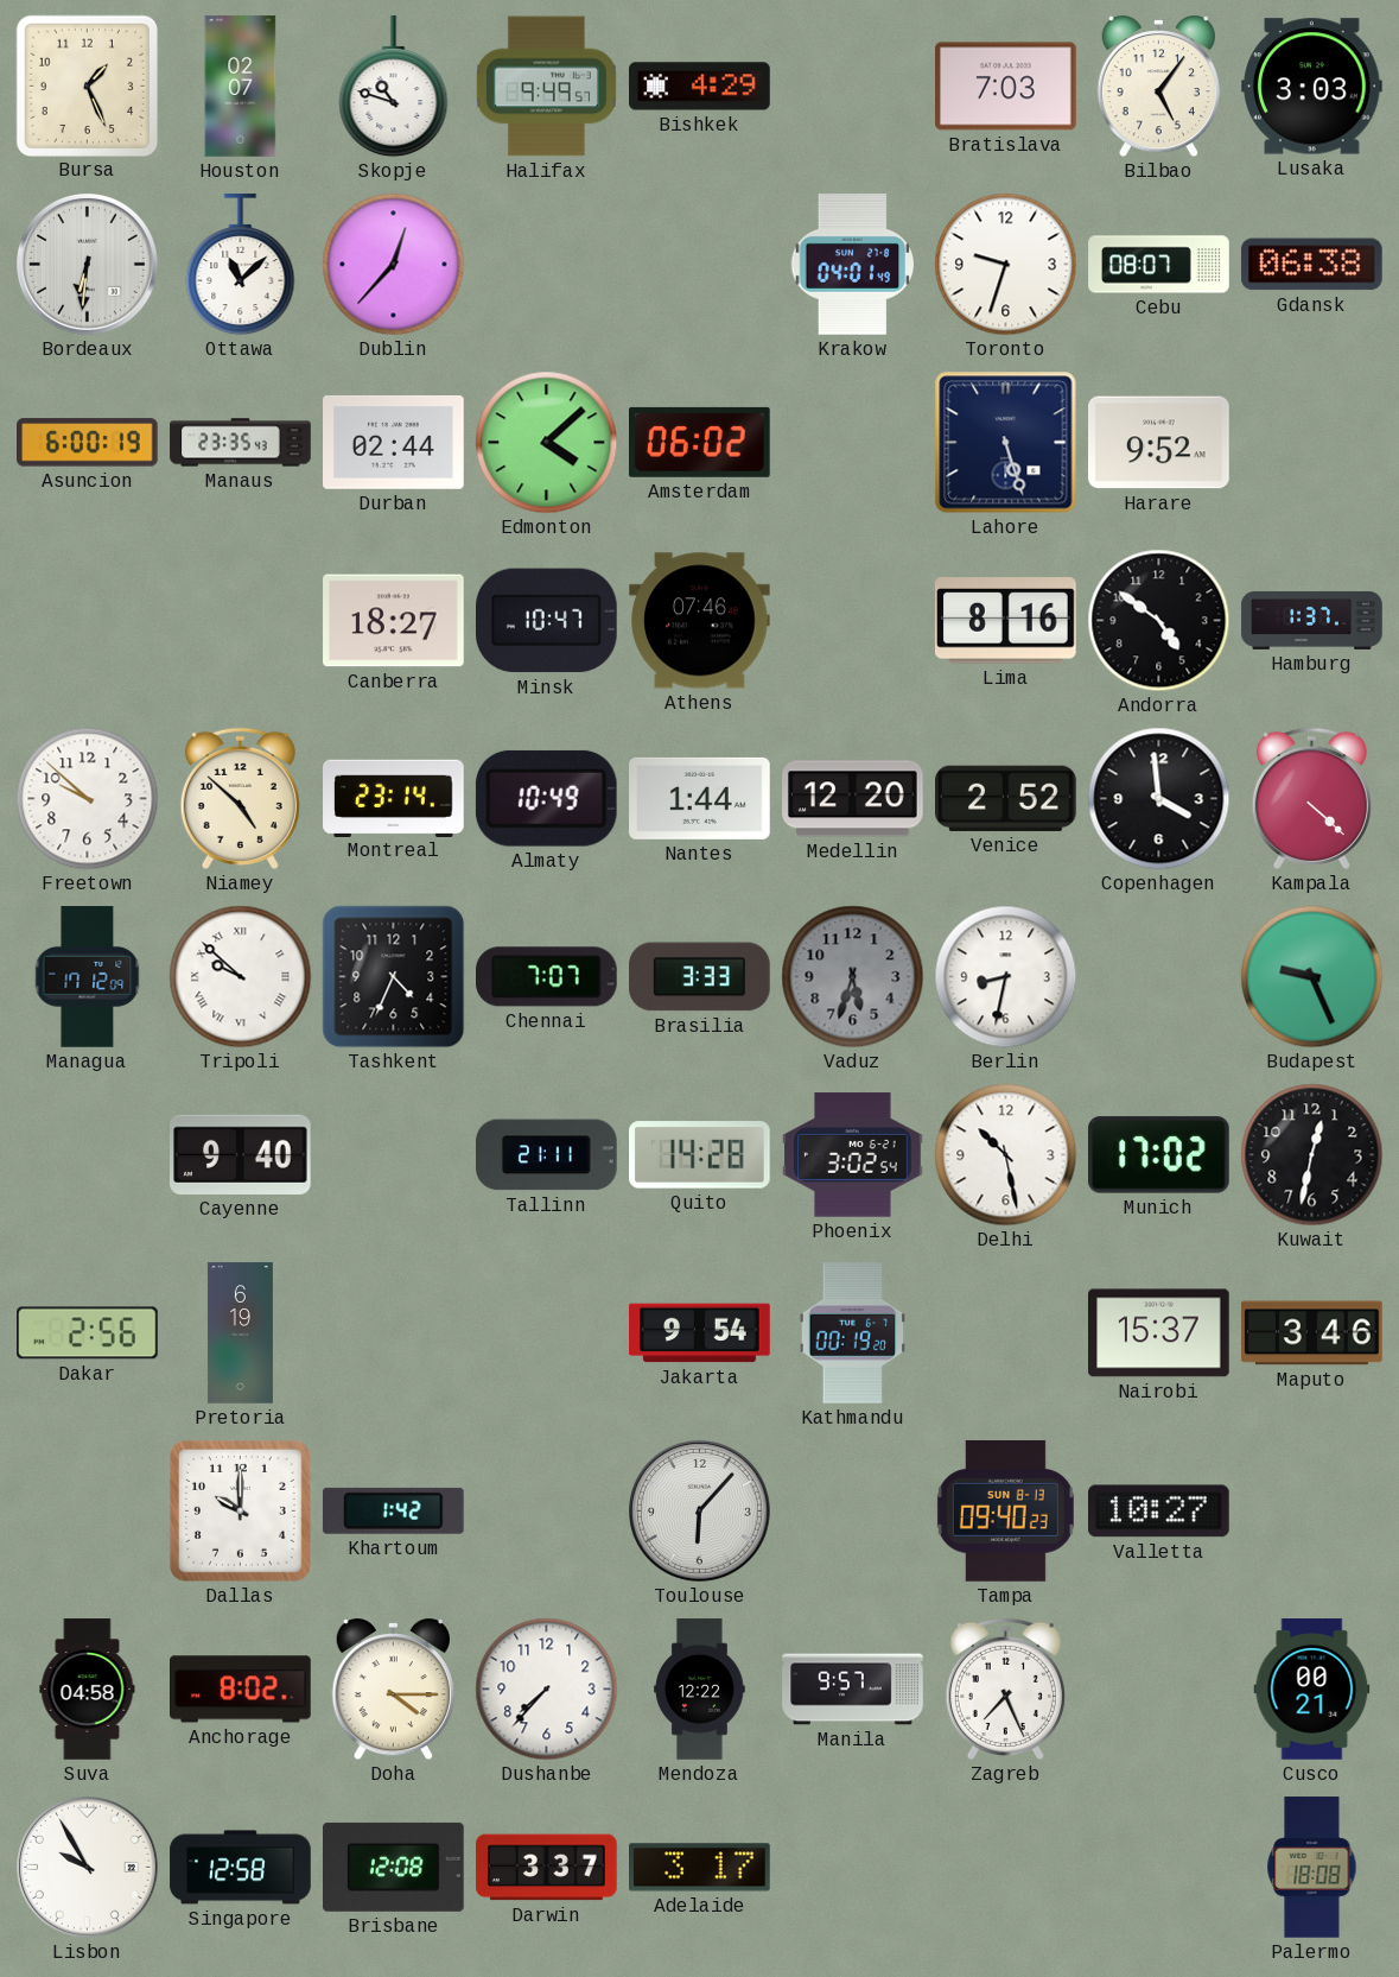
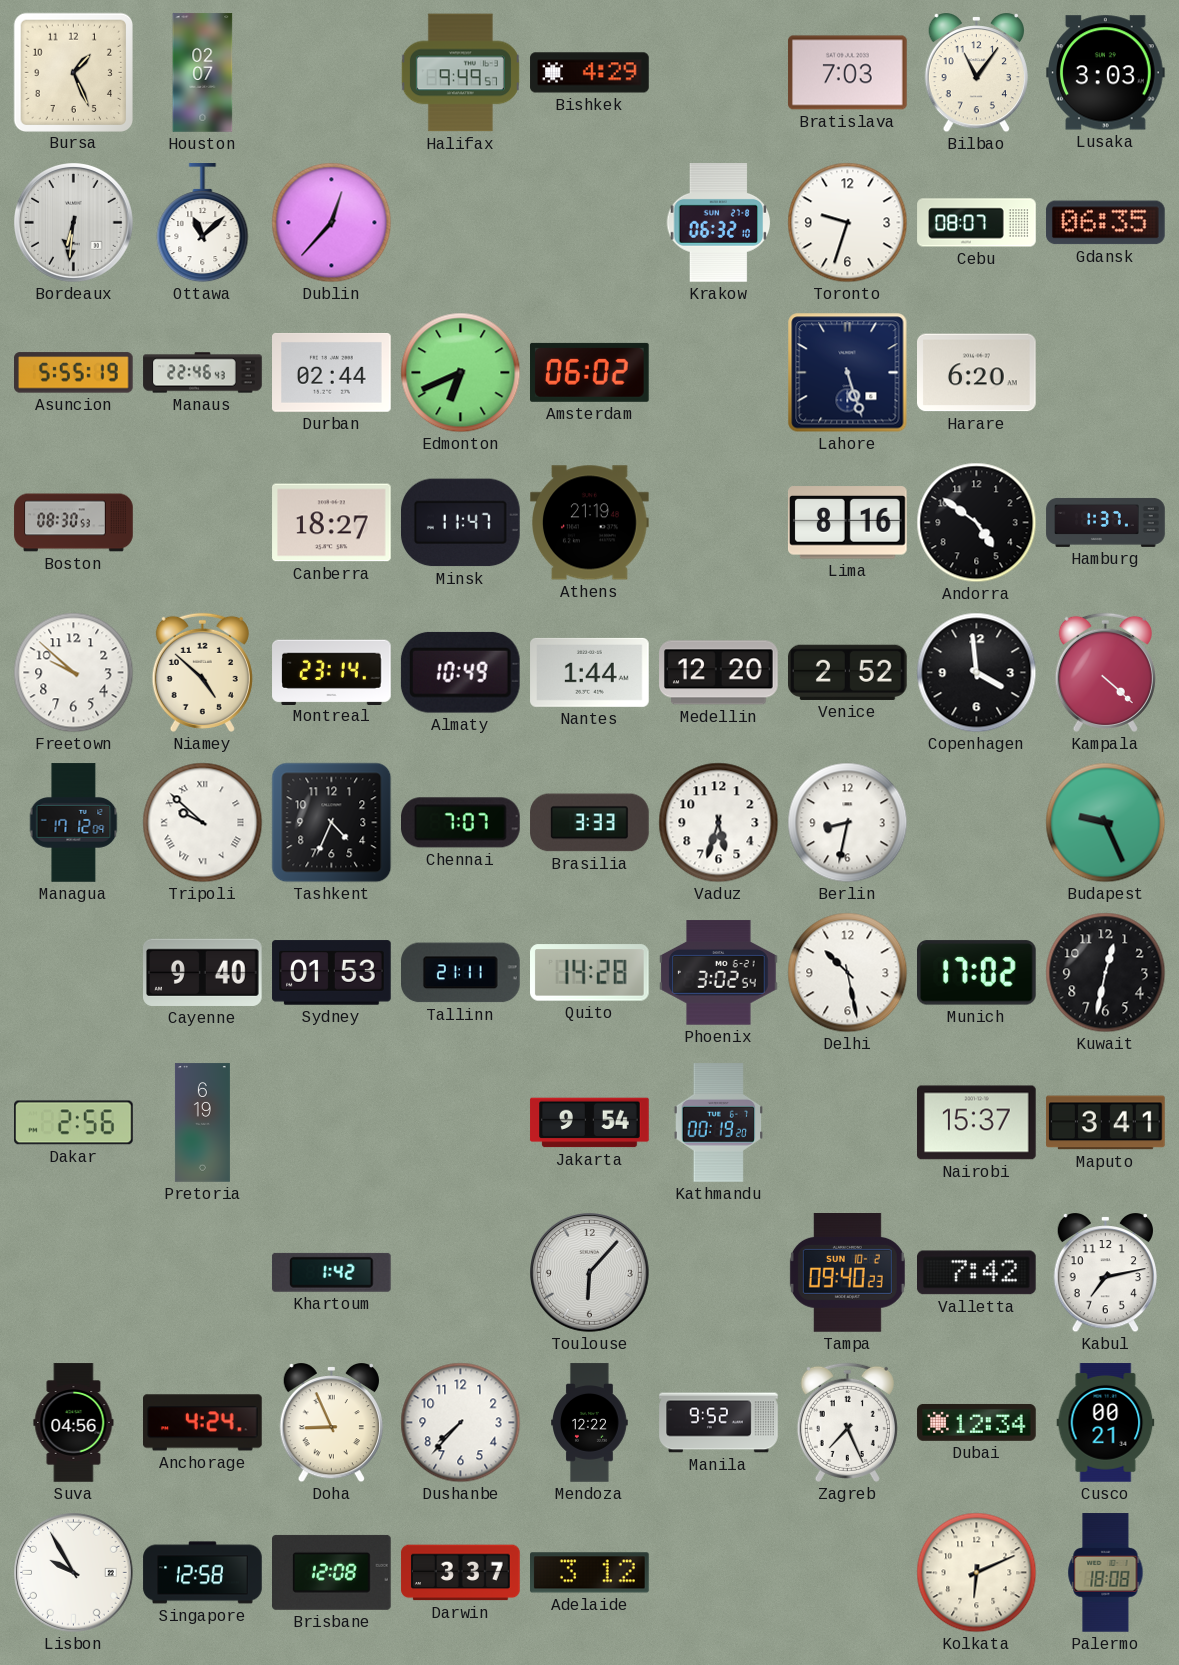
Skopje: 10:48 -> none (394, 87)
Bilbao: 5:06 -> 11:06 (976, 74)
Krakow: 04:01 -> 06:32 (719, 223)
Gdansk: 06:38 -> 06:35 (1106, 223)
Asuncion: 6:00 -> 5:55 (74, 373)
Manaus: 23:35 -> 22:46 (203, 373)
Edmonton: 4:08 -> 6:41 (461, 373)
Harare: 9:52 -> 6:20 (977, 373)
Boston: none -> 08:30 (74, 523)
Minsk: 10:47 -> 11:47 (461, 523)
Athens: 07:46 -> 21:19 (590, 523)
Vaduz dial: grey -> white (719, 823)
Sydney: none -> 01:53 (332, 973)
Maputo: 3:46 -> 3:41 (1106, 1123)
Dallas: 10:00 -> none (241, 1512)
Tampa date: SUN 8-13 -> SUN 10-2 (847, 1273)
Valletta: 10:27 -> 7:42 (977, 1273)
Kabul: none -> 7:13 (1105, 1274)
Suva: 04:58 -> 04:56 (74, 1423)
Anchorage: 8:02 -> 4:24 (203, 1423)
Doha: 4:15 -> 8:56 (331, 1424)
Manila: 9:57 -> 9:52 (719, 1423)
Dubai: none -> 12:34 (977, 1422)
Adelaide: 3:17 -> 3:12 (590, 1573)
Kolkata: none -> 6:11 (977, 1573)
